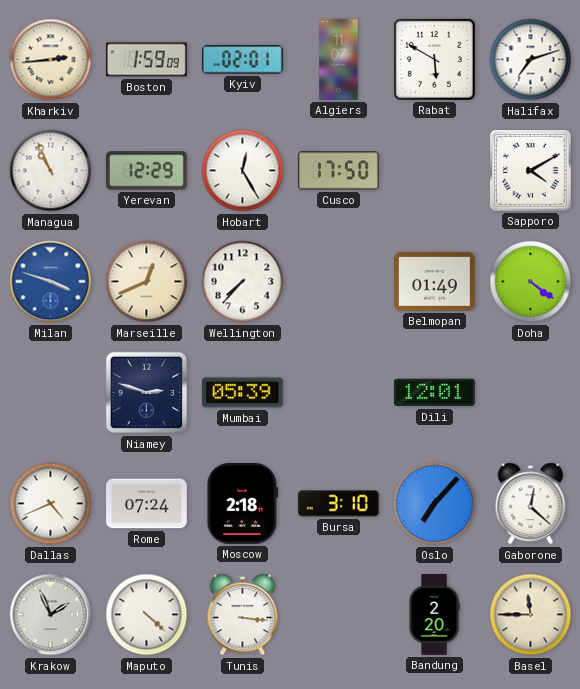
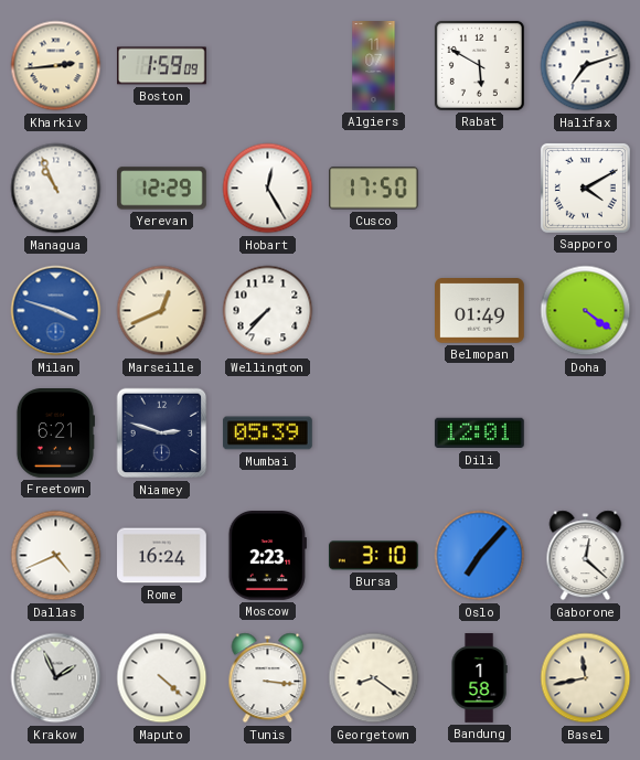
Kyiv: 02:01 -> none (242, 60)
Freetown: none -> 6:21 (55, 433)
Rome: 07:24 -> 16:24 (162, 556)
Moscow: 2:18 -> 2:23 (267, 556)
Georgetown: none -> 8:21 (374, 678)
Bandung: 2:20 -> 1:58 (479, 678)
Basel: 11:45 -> 11:43 (586, 678)
